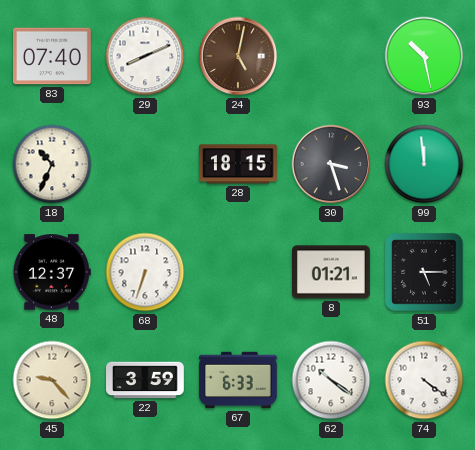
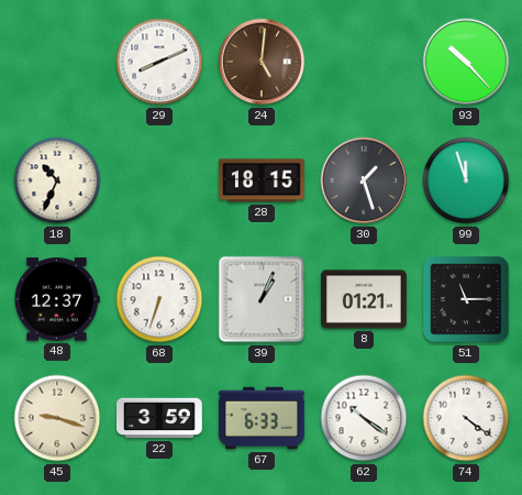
83: 07:40 -> none (53, 56)
24: 5:02 -> 5:01 (262, 62)
93: 10:28 -> 10:23 (466, 62)
30: 3:27 -> 1:27 (364, 180)
99: 11:59 -> 11:57 (466, 180)
39: none -> 1:04 (262, 299)
51: 5:15 -> 11:15 (466, 299)
45: 9:23 -> 9:18 (57, 418)
